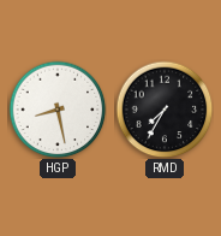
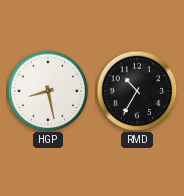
RMD: 7:35 -> 10:35 (137, 91)
